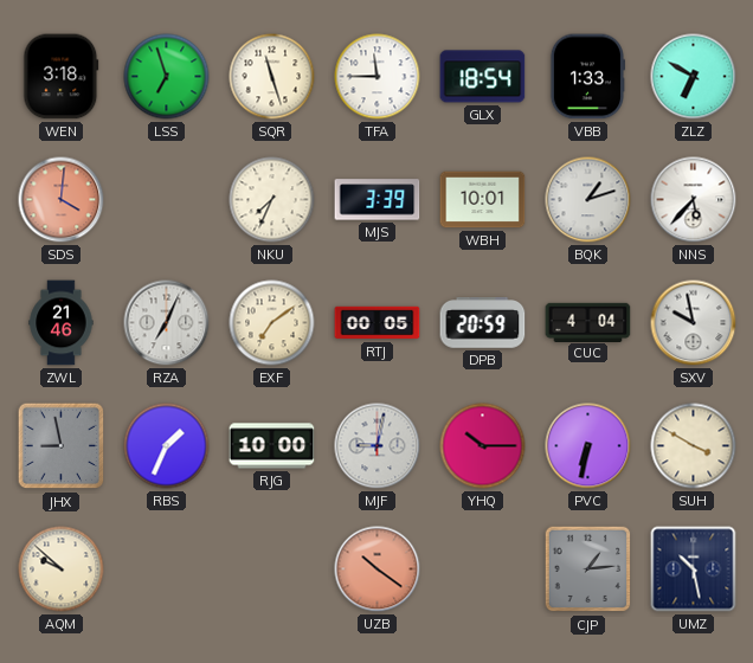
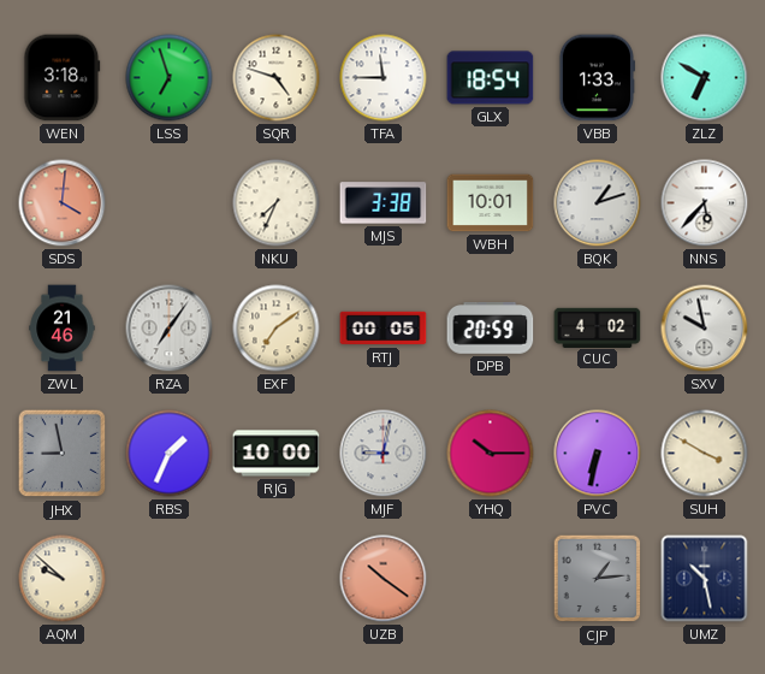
SQR: 11:27 -> 4:48 (277, 78)
MJS: 3:39 -> 3:38 (384, 203)
RZA: 7:04 -> 7:06 (170, 329)
CUC: 4:04 -> 4:02 (598, 327)
